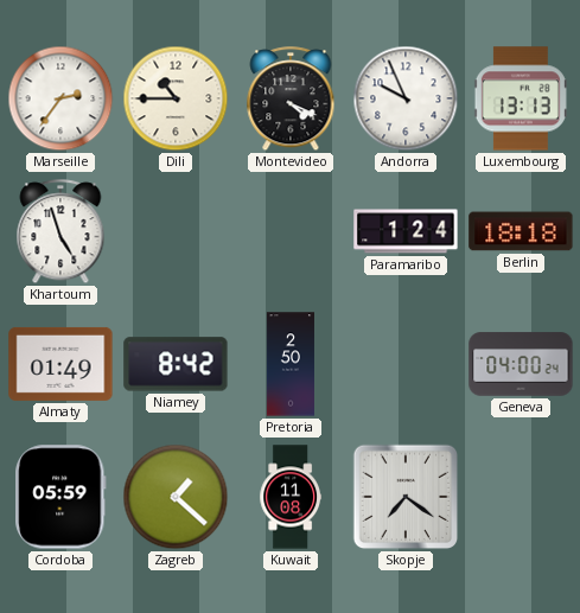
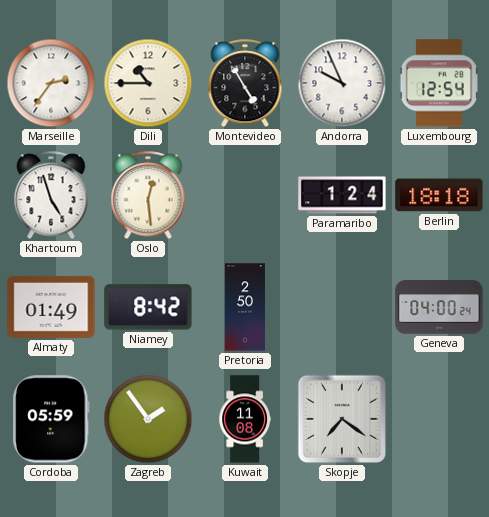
Montevideo: 4:19 -> 4:55 (245, 84)
Luxembourg: 13:13 -> 12:54 (439, 83)
Oslo: none -> 12:29 (148, 196)
Zagreb: 1:22 -> 1:54 (148, 419)
